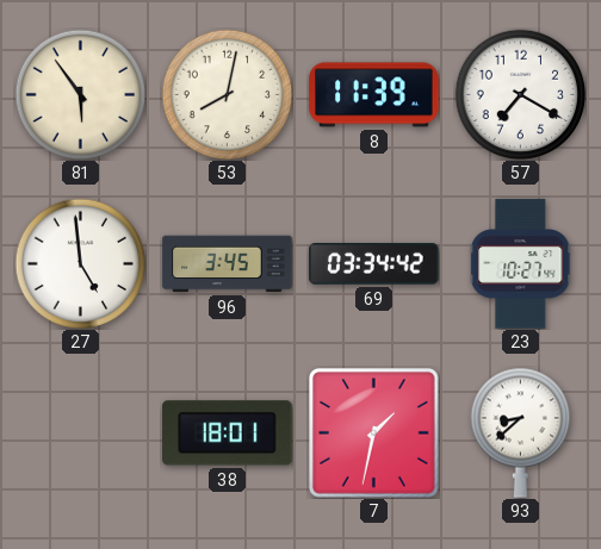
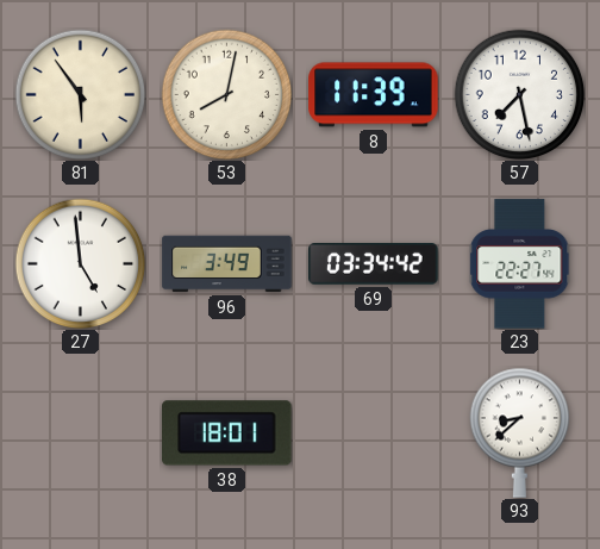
57: 7:20 -> 7:28 (519, 94)
96: 3:45 -> 3:49 (227, 264)
23: 10:27 -> 22:27 (520, 264)
7: 1:32 -> none (373, 432)
